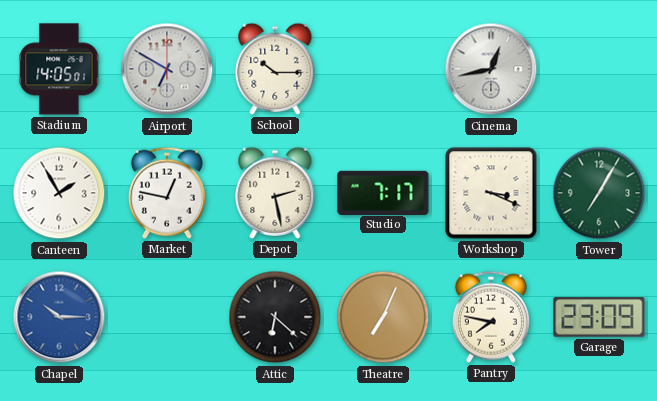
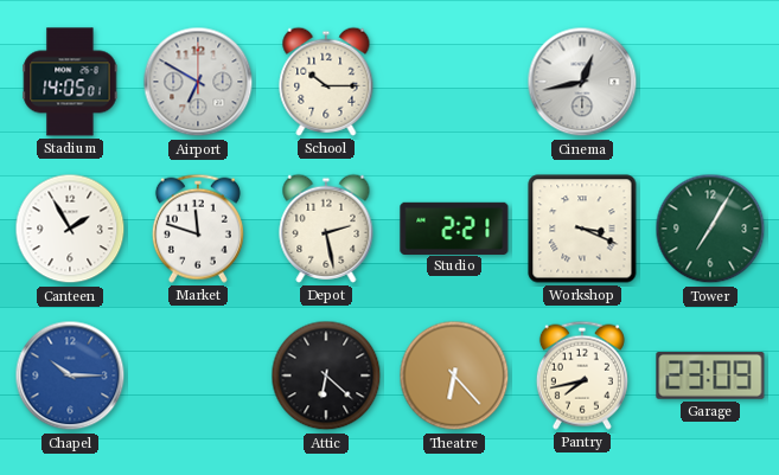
Market: 12:47 -> 11:48 (198, 229)
Studio: 7:17 -> 2:21 (454, 227)
Theatre: 7:04 -> 6:23 (454, 375)
Pantry: 7:47 -> 7:43 (582, 375)
